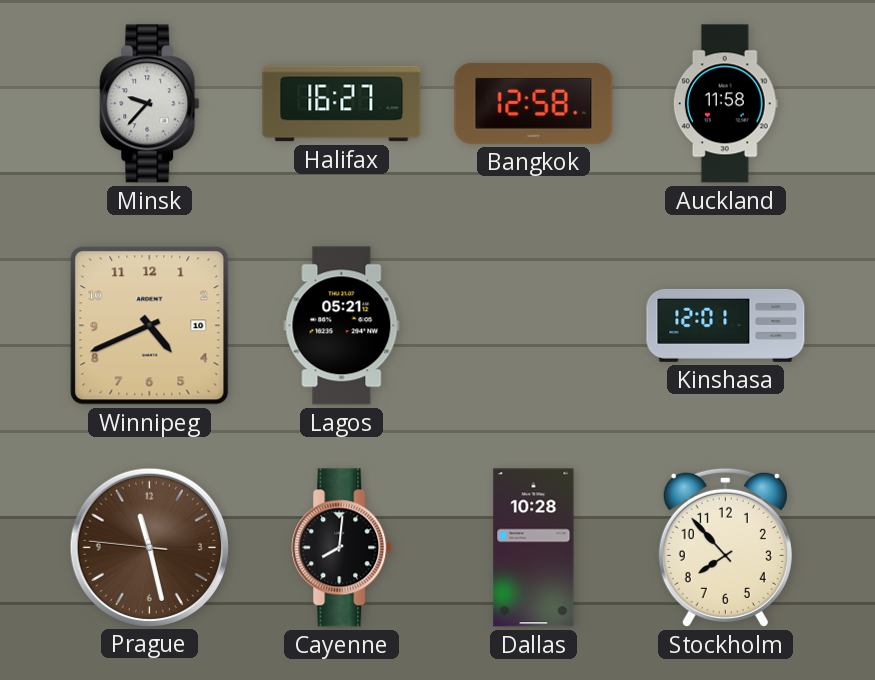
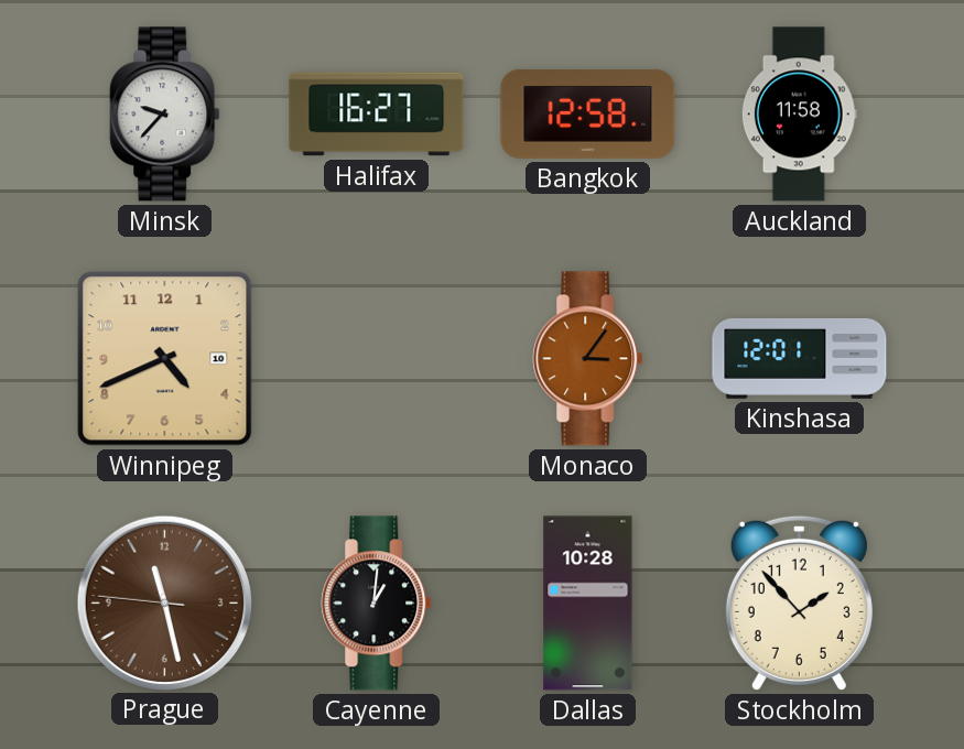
Lagos: 05:21 -> none (342, 326)
Monaco: none -> 3:06 (588, 359)
Cayenne: 8:01 -> 1:01 (377, 604)
Stockholm: 7:53 -> 1:53 (799, 603)
